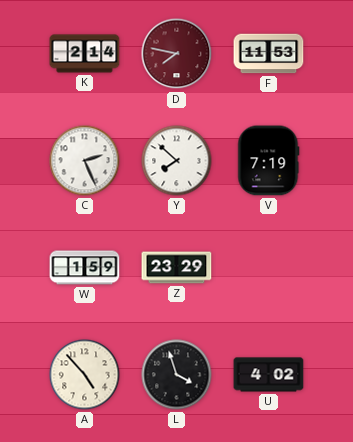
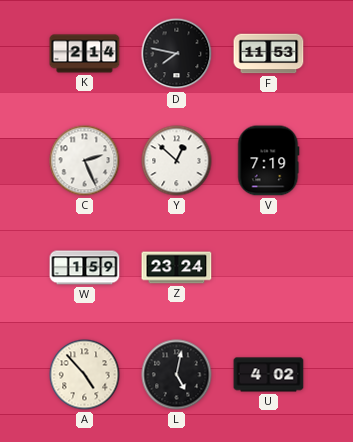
D dial: burgundy -> black (177, 54)
Y: 7:52 -> 12:52 (177, 161)
Z: 23:29 -> 23:24 (177, 268)
L: 3:57 -> 5:02 (177, 375)
